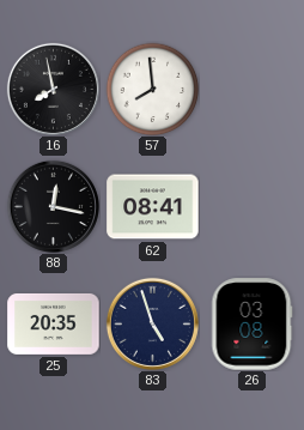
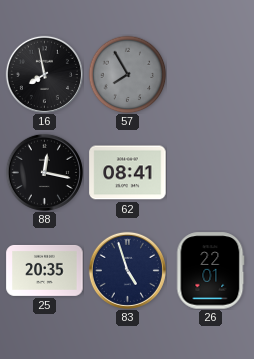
57: 7:59 -> 7:55 (127, 74)
57 dial: white -> grey (127, 74)
26: 03:08 -> 22:01 (211, 271)
